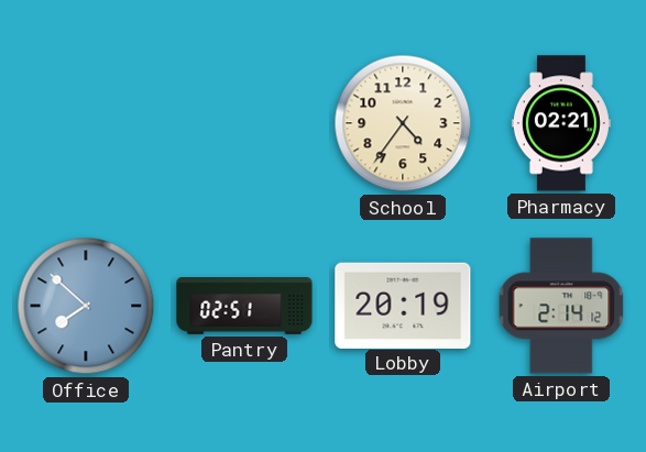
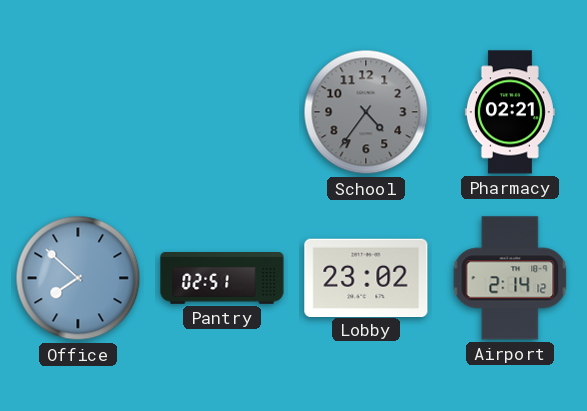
School dial: cream -> grey (366, 112)
Lobby: 20:19 -> 23:02 (366, 277)
